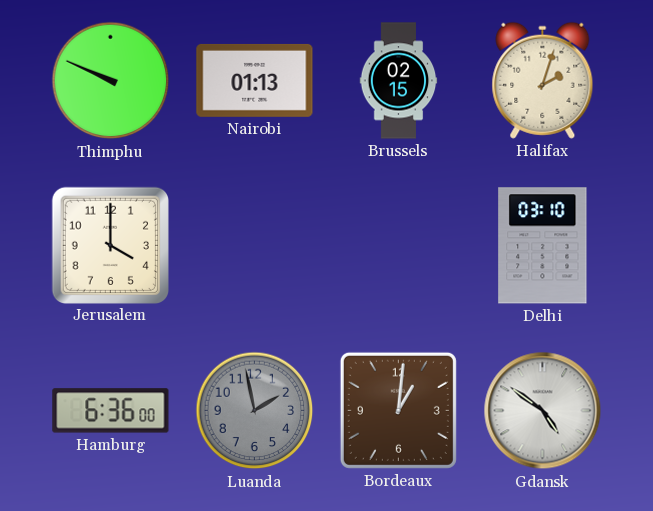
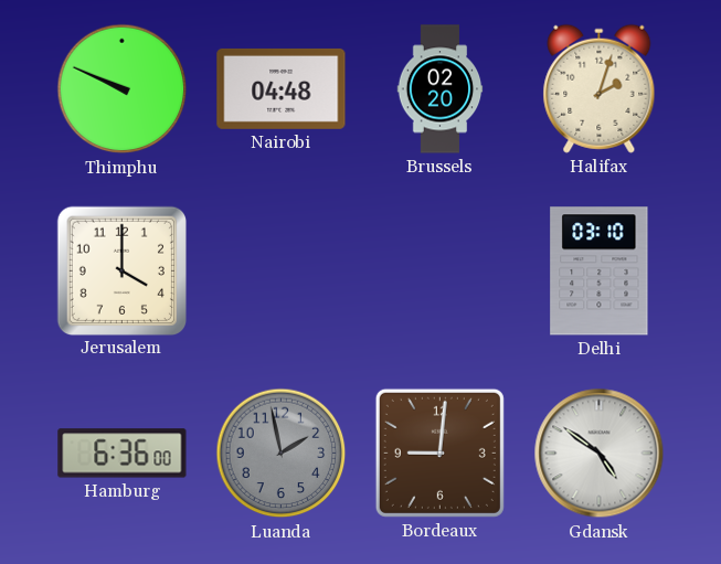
Nairobi: 01:13 -> 04:48 (282, 88)
Brussels: 02:15 -> 02:20 (441, 89)
Bordeaux: 1:01 -> 9:01 (439, 453)
